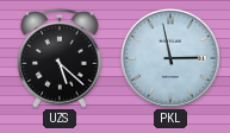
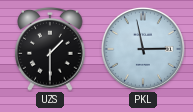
UZS: 5:22 -> 1:30 (50, 49)
